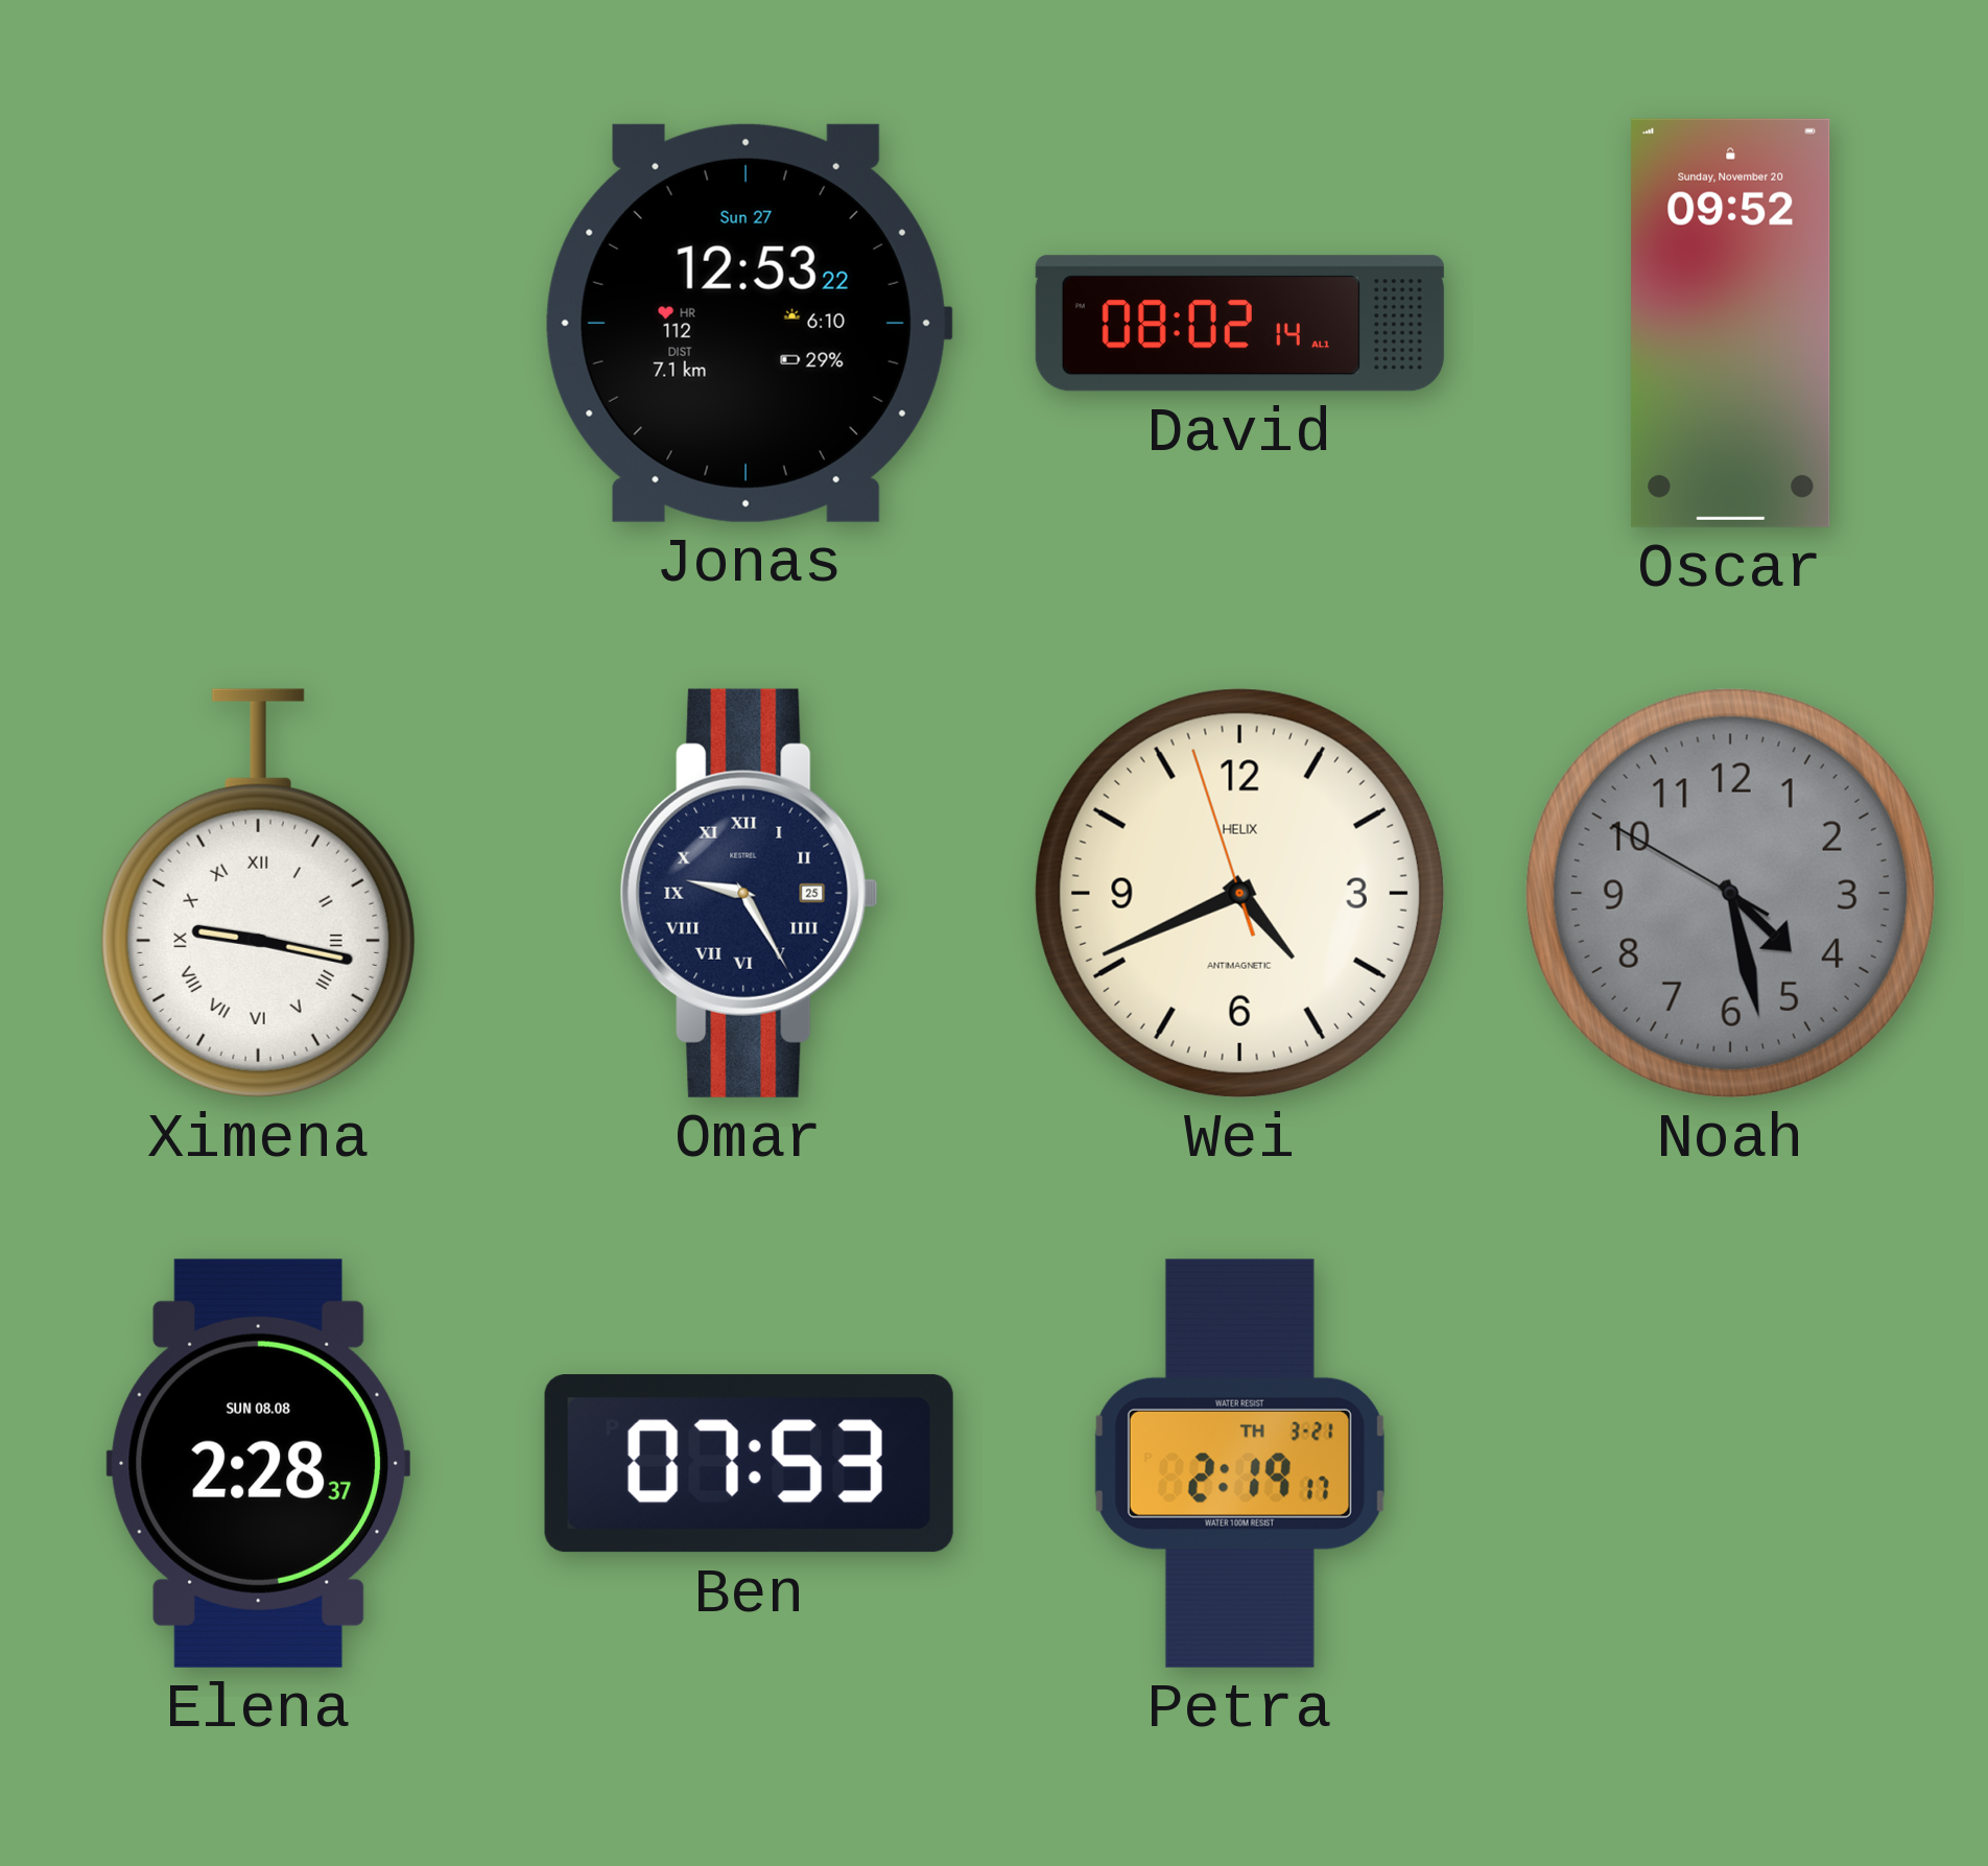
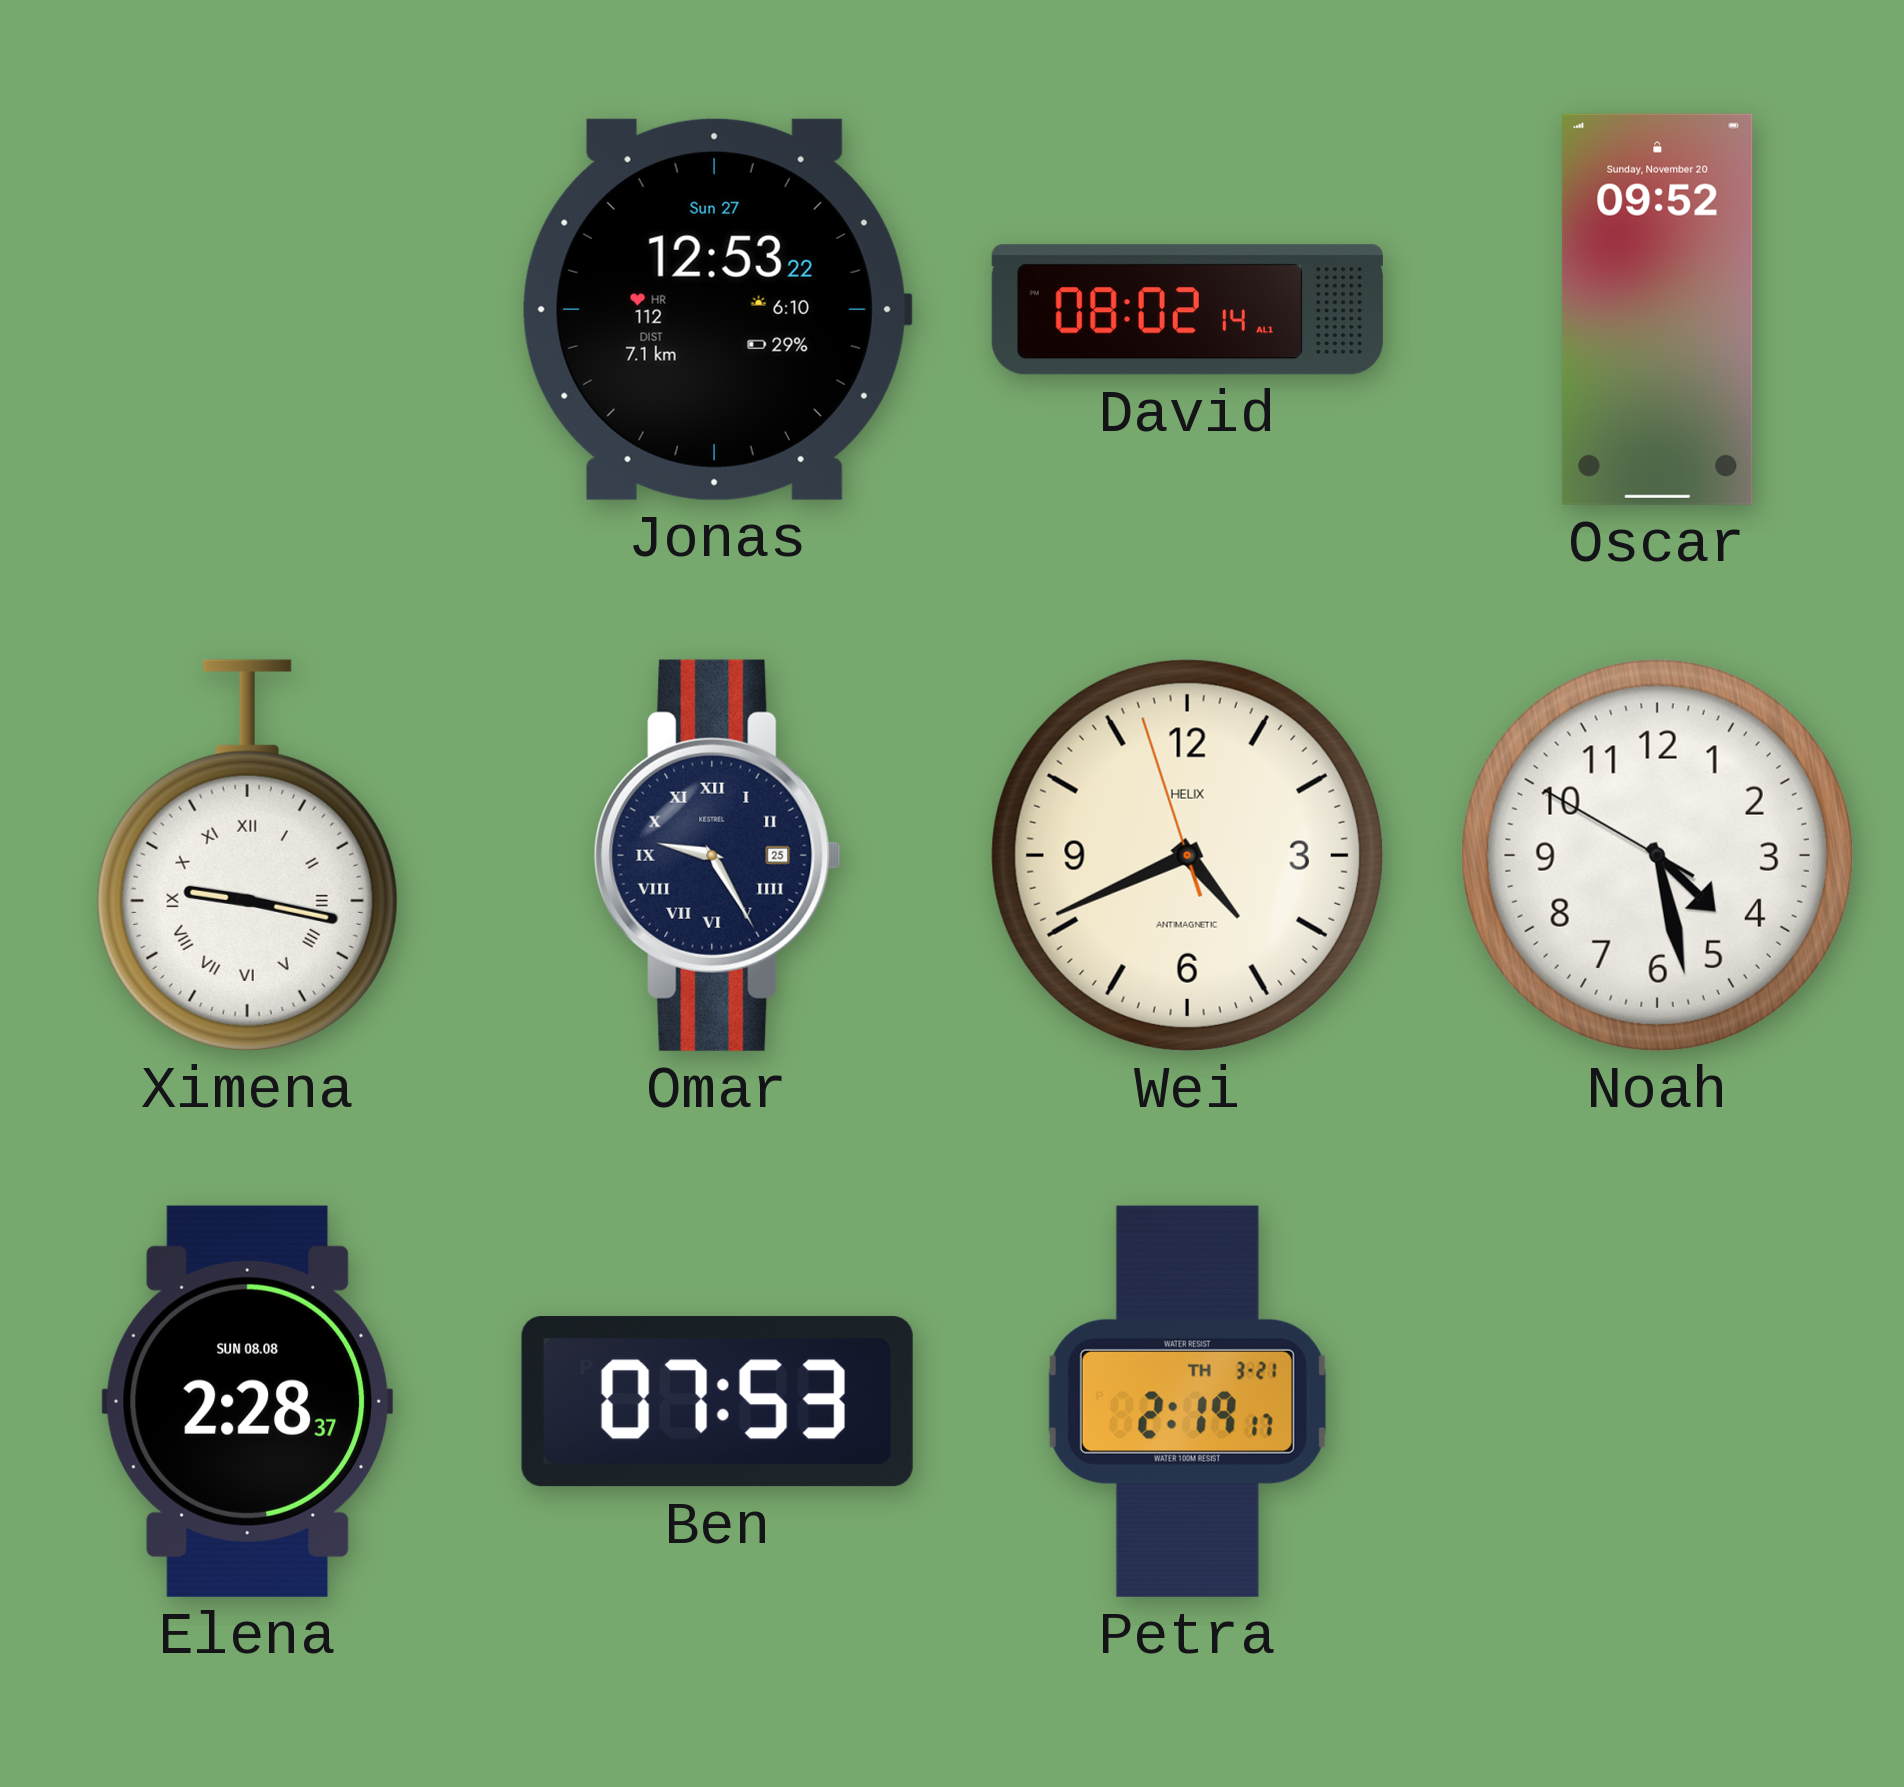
Noah dial: grey -> white (1657, 855)
